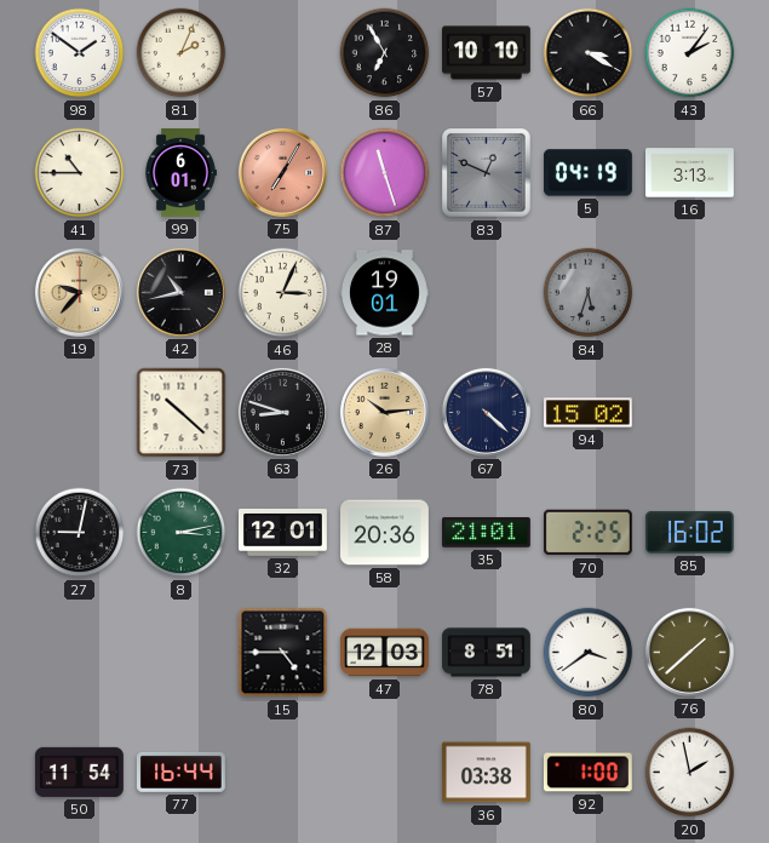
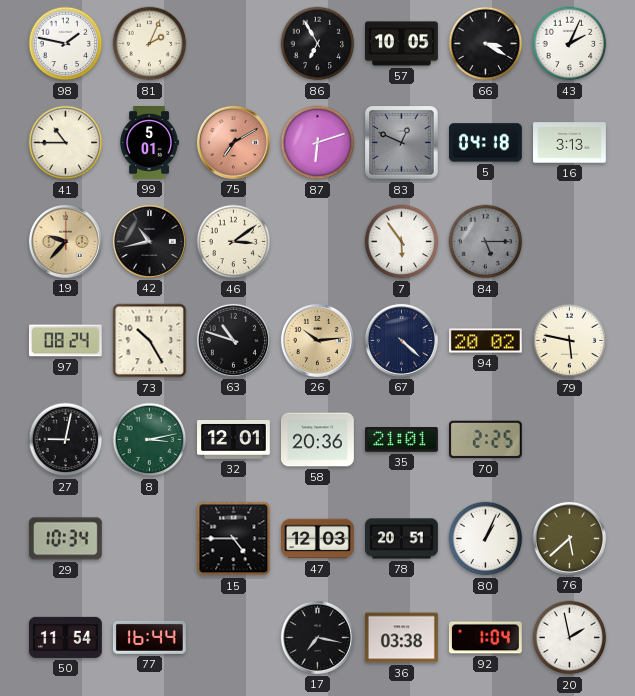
98: 1:51 -> 1:47 (66, 44)
57: 10:10 -> 10:05 (402, 44)
43: 2:06 -> 2:04 (570, 44)
99: 6:01 -> 5:01 (149, 143)
75: 7:05 -> 7:10 (233, 142)
87: 11:27 -> 6:12 (318, 143)
5: 04:19 -> 04:18 (486, 143)
46: 3:04 -> 3:09 (234, 242)
28: 19:01 -> none (385, 293)
7: none -> 5:54 (402, 242)
84: 5:33 -> 5:15 (486, 242)
97: none -> 08:24 (65, 341)
73: 10:22 -> 10:25 (150, 341)
63: 8:48 -> 10:48 (233, 340)
94: 15:02 -> 20:02 (486, 341)
79: none -> 5:47 (570, 341)
85: 16:02 -> none (690, 532)
29: none -> 10:34 (65, 539)
78: 8:51 -> 20:51 (402, 539)
80: 3:39 -> 1:04 (486, 539)
76: 1:38 -> 5:38 (569, 538)
17: none -> 7:17 (317, 637)
92: 1:00 -> 1:04 (485, 638)
